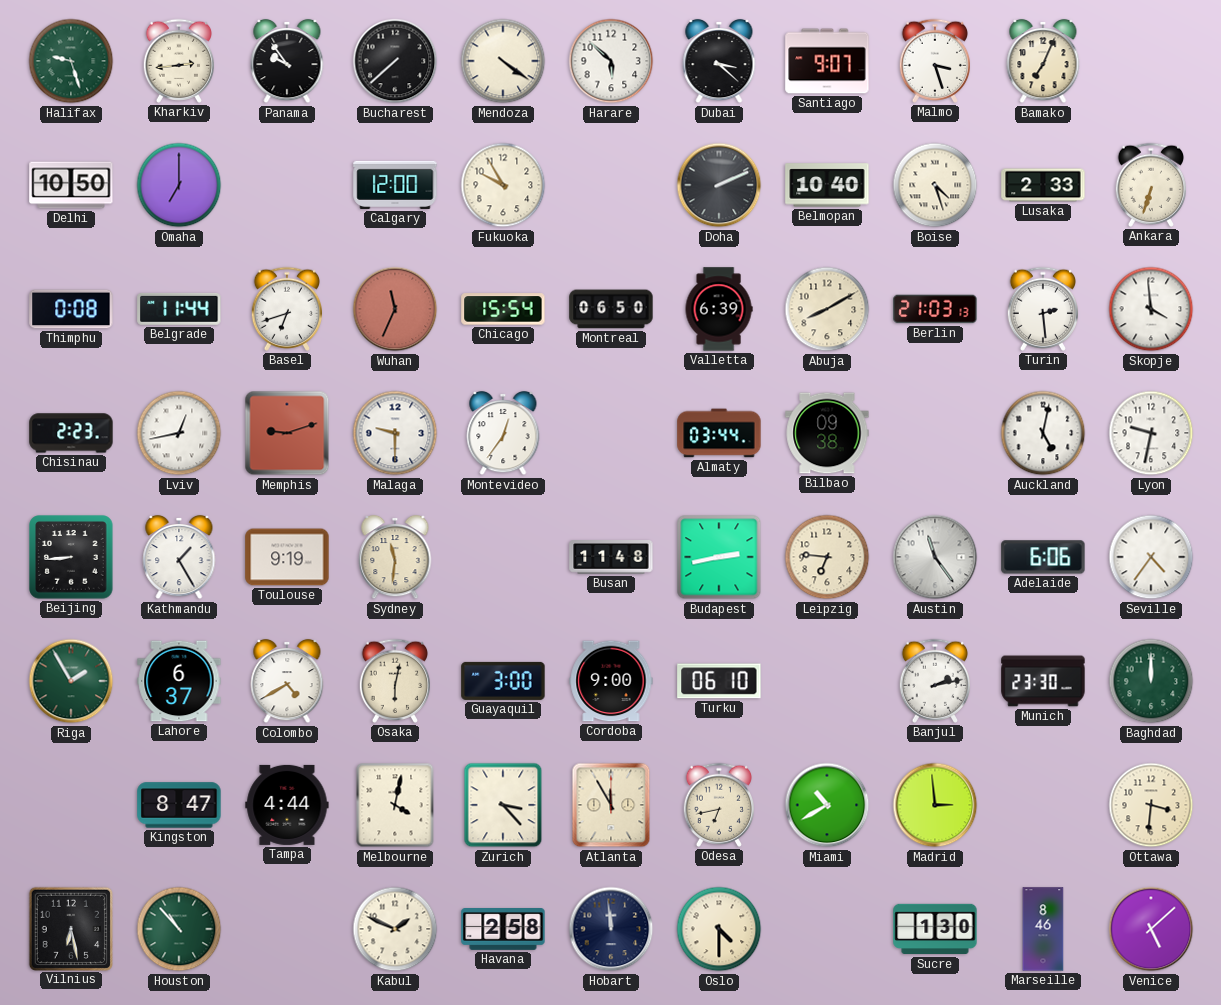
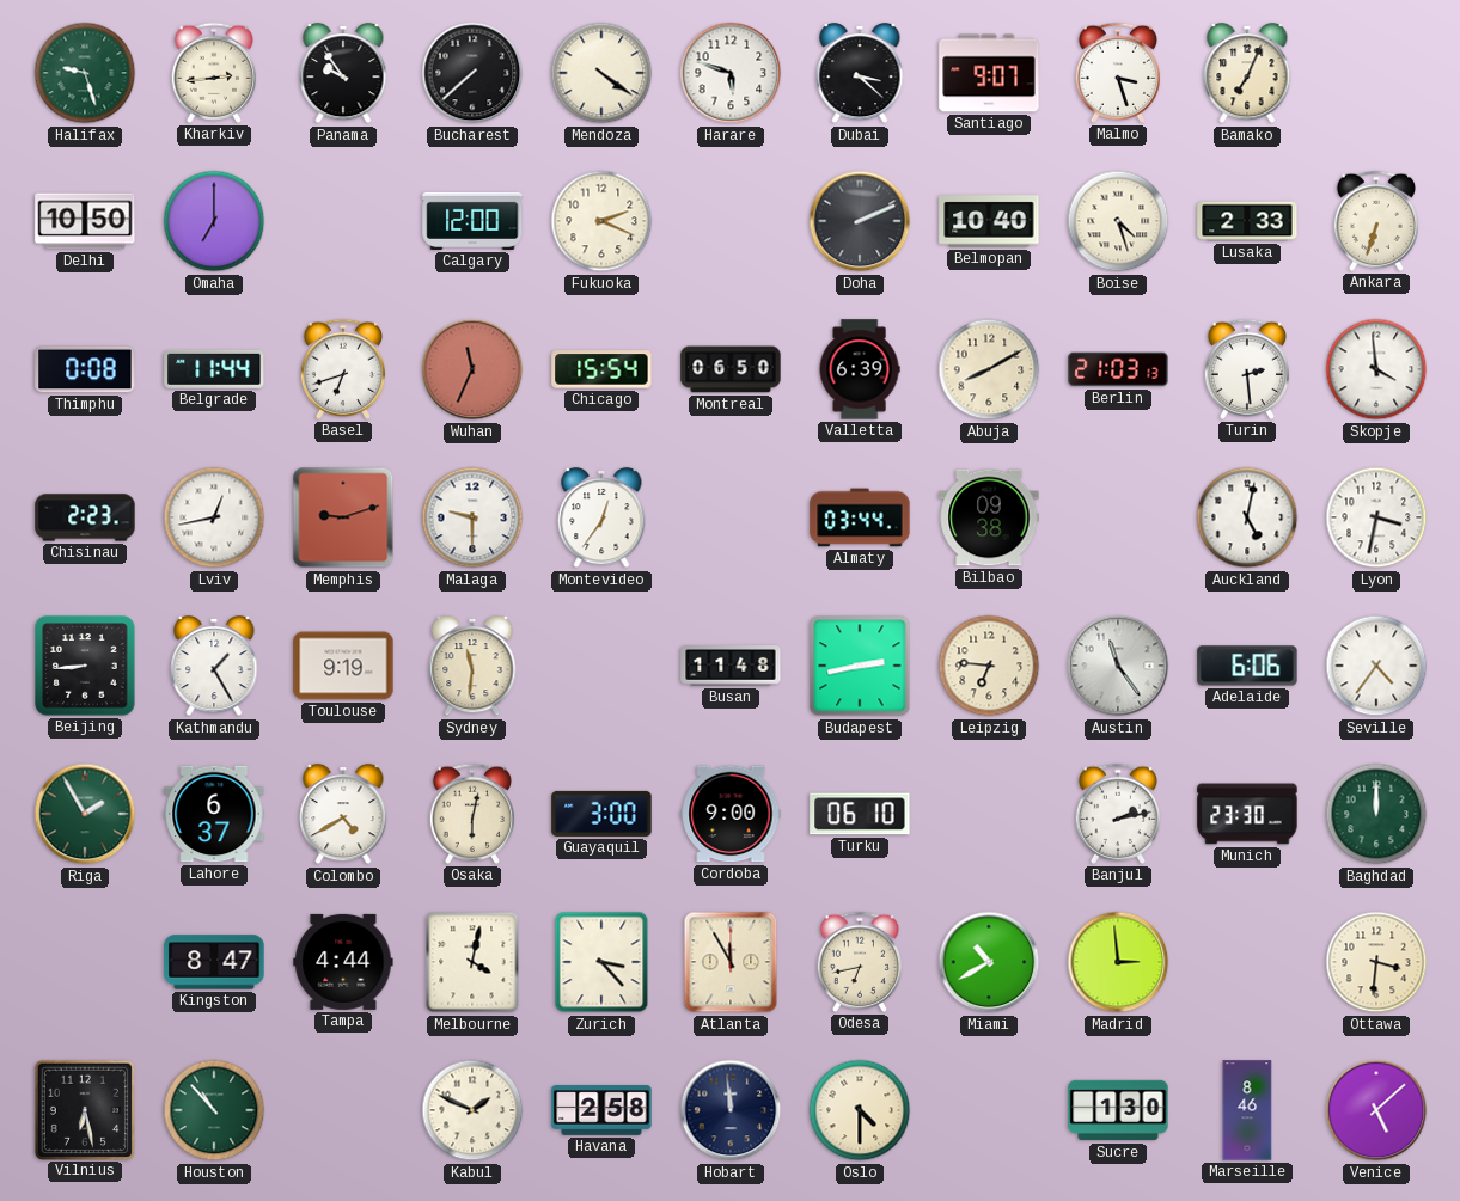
Harare: 5:52 -> 5:48 (731, 73)
Fukuoka: 9:55 -> 2:19 (601, 221)
Lyon: 9:32 -> 3:32 (1376, 517)
